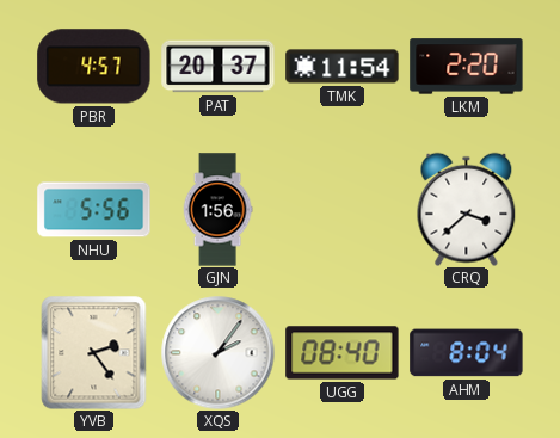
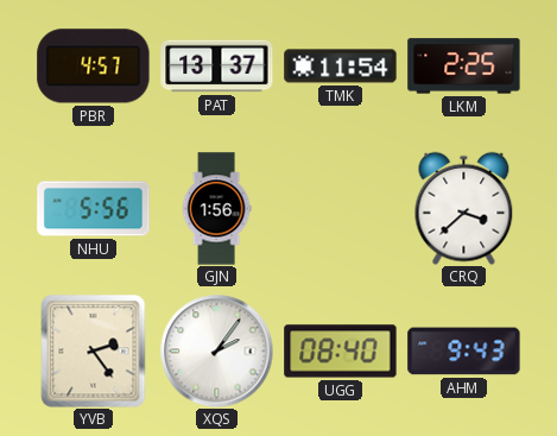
PAT: 20:37 -> 13:37 (217, 67)
LKM: 2:20 -> 2:25 (464, 67)
AHM: 8:04 -> 9:43 (464, 352)
